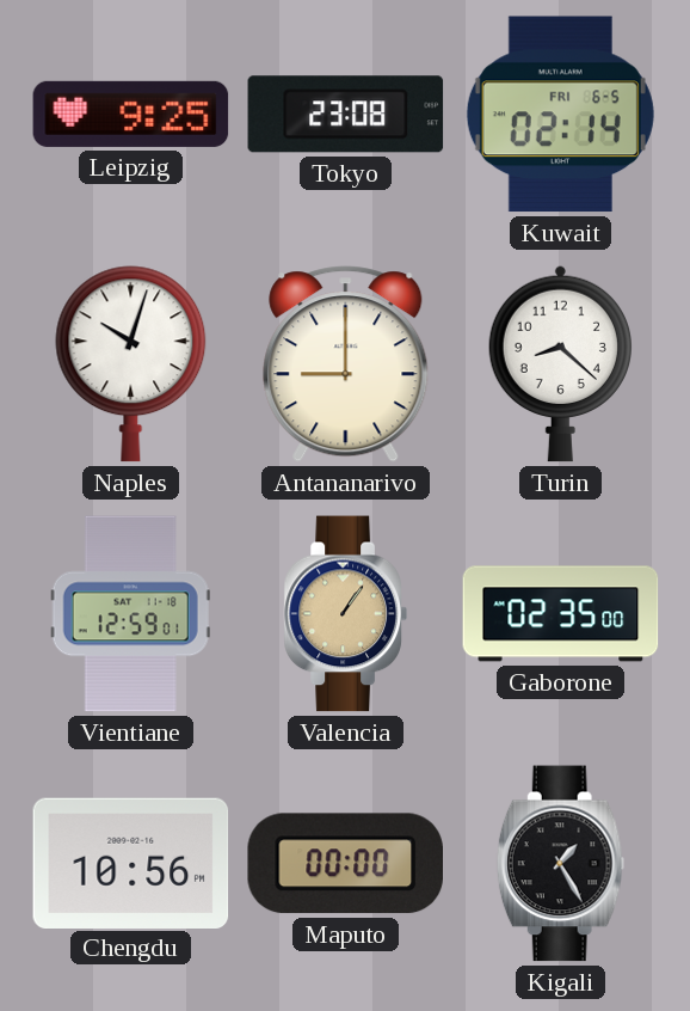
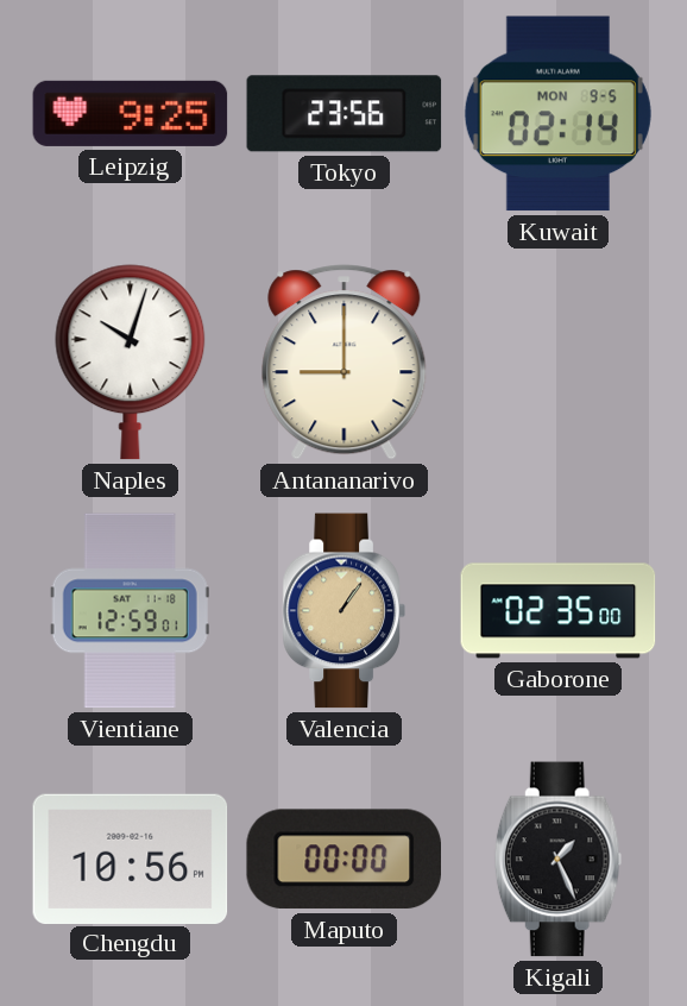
Tokyo: 23:08 -> 23:56 (345, 114)
Kuwait date: FRI 6-5 -> MON 9-5 (557, 114)
Turin: 8:22 -> none (560, 363)
Kigali: 1:25 -> 1:26 (557, 860)
